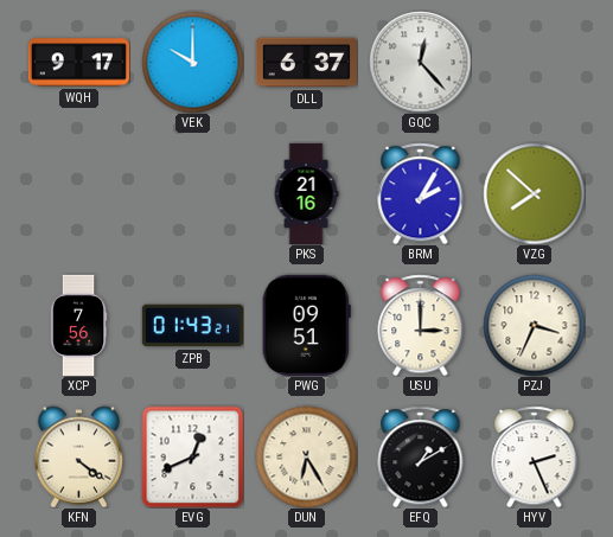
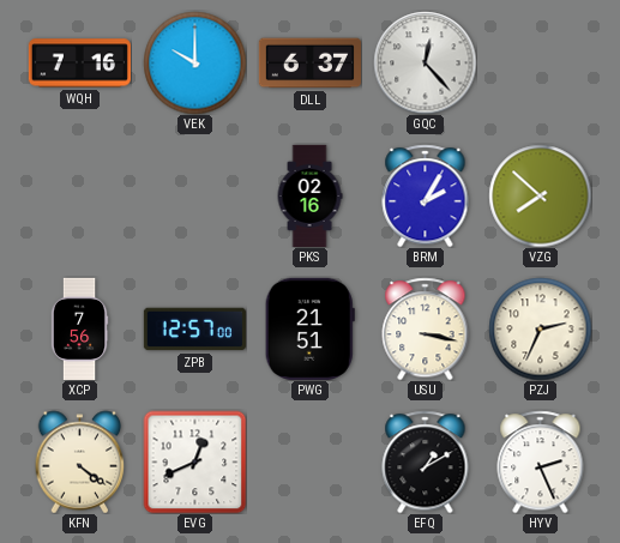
WQH: 9:17 -> 7:16 (79, 64)
PKS: 21:16 -> 02:16 (309, 195)
ZPB: 01:43 -> 12:57 (194, 330)
PWG: 09:51 -> 21:51 (309, 328)
USU: 3:00 -> 3:17 (426, 328)
PZJ: 3:34 -> 2:34 (540, 328)
DUN: 6:25 -> none (306, 456)
